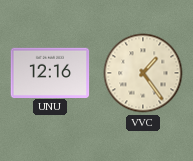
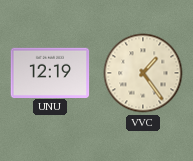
UNU: 12:16 -> 12:19 (50, 72)
